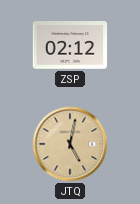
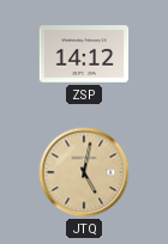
ZSP: 02:12 -> 14:12 (84, 54)
